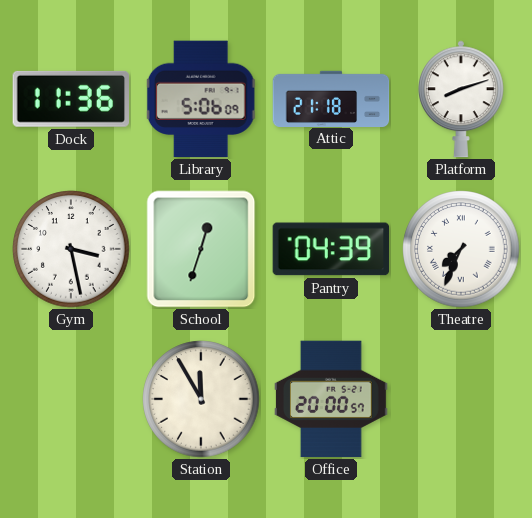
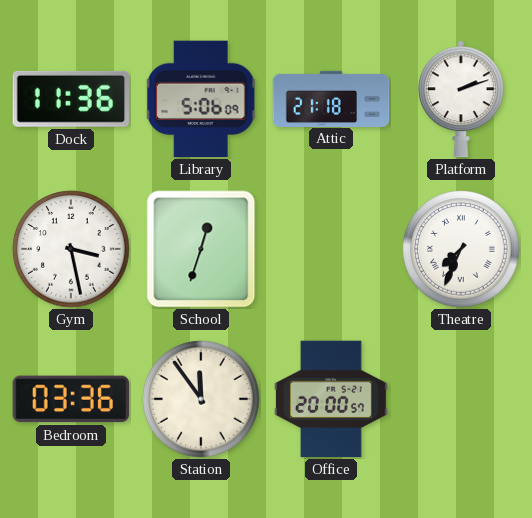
Platform: 8:12 -> 2:12 (461, 99)
Pantry: 04:39 -> none (331, 249)
Bedroom: none -> 03:36 (71, 399)
Station: 11:55 -> 11:54 (201, 399)
